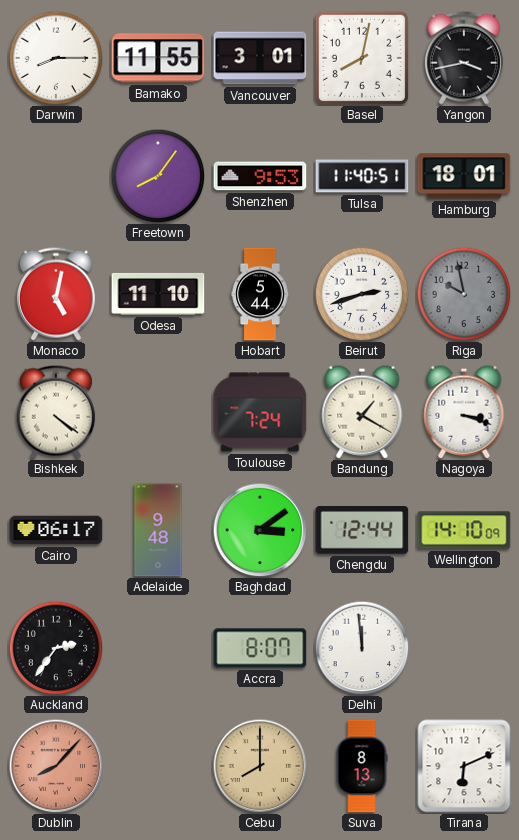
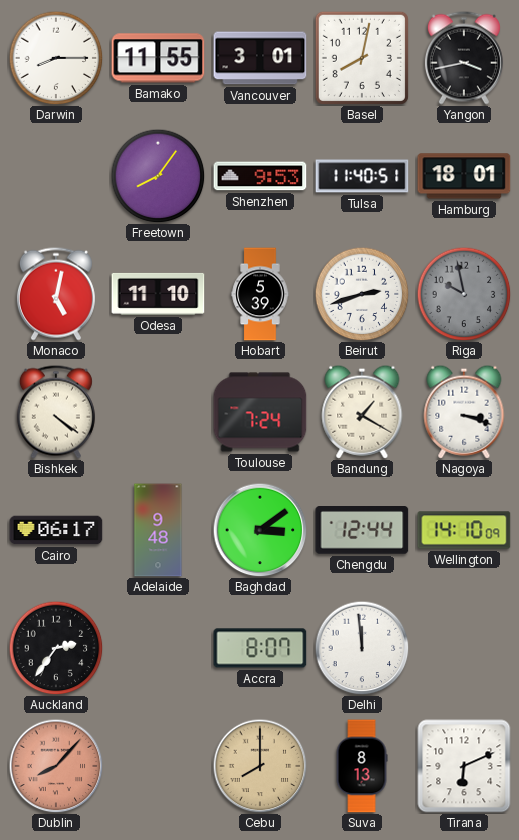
Hobart: 5:44 -> 5:39 (260, 294)
